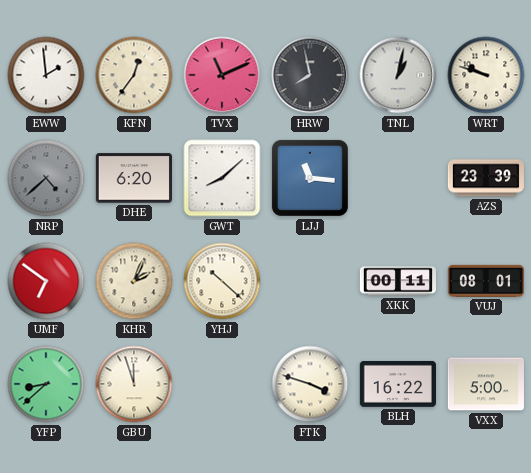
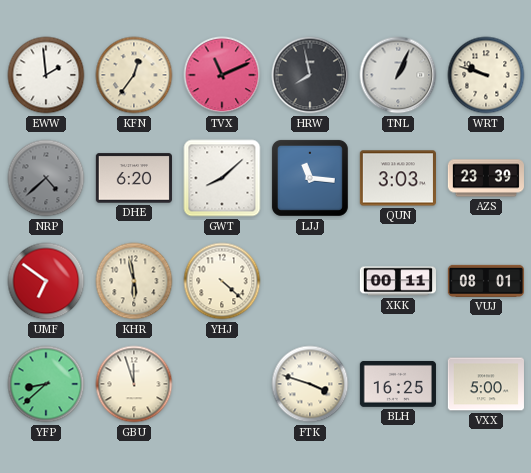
TNL: 1:02 -> 1:04 (398, 75)
QUN: none -> 3:03 (398, 178)
KHR: 2:04 -> 5:58 (134, 281)
YHJ: 10:22 -> 4:22 (222, 281)
BLH: 16:22 -> 16:25 (398, 384)
